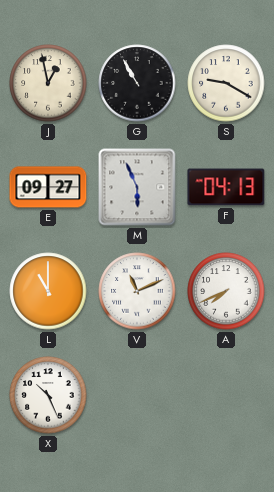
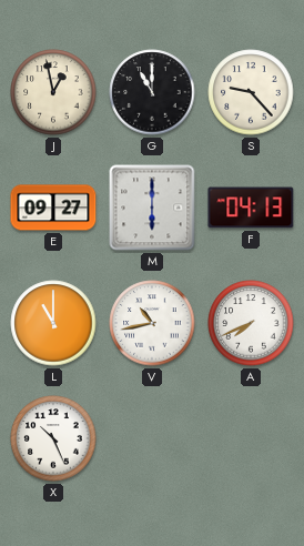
G: 10:55 -> 11:00 (152, 92)
S: 9:20 -> 9:23 (251, 92)
M: 5:56 -> 6:00 (152, 208)
V: 11:11 -> 10:43 (152, 323)
